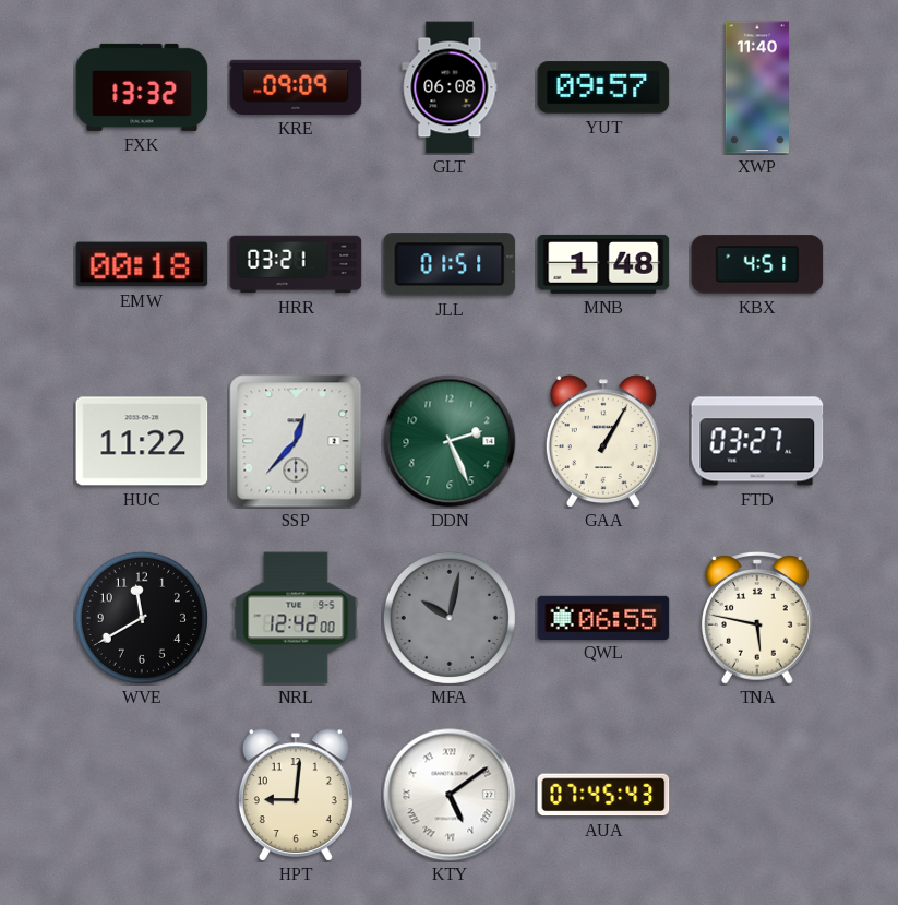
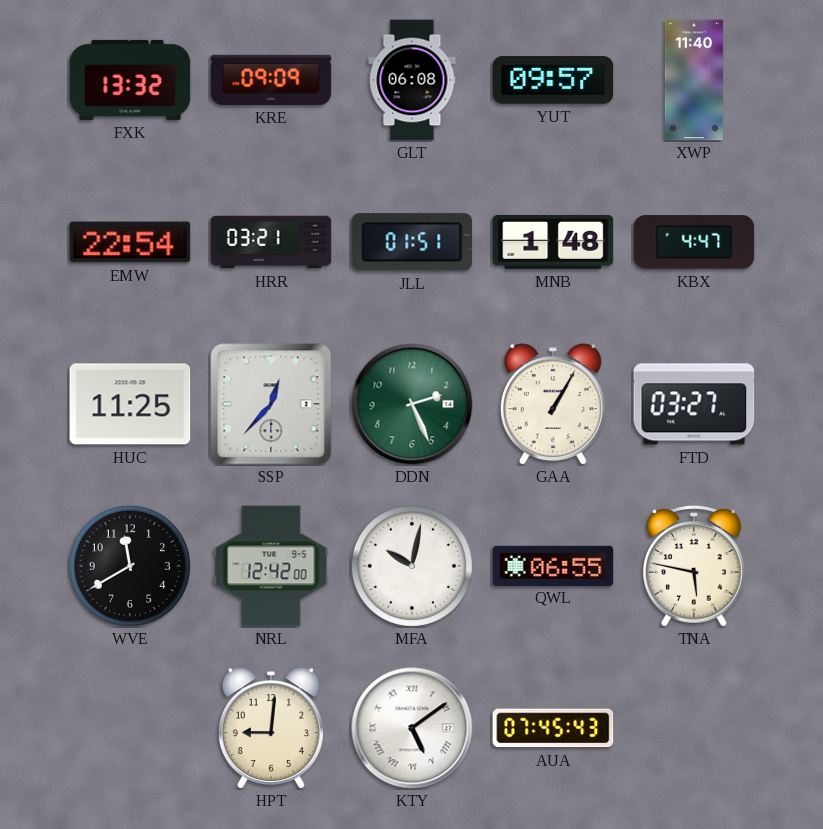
EMW: 00:18 -> 22:54 (130, 242)
KBX: 4:51 -> 4:47 (694, 242)
HUC: 11:22 -> 11:25 (130, 404)
MFA dial: grey -> white (412, 566)
